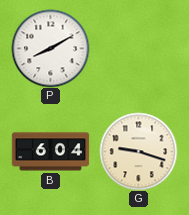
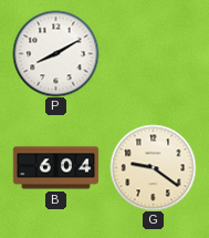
G: 9:18 -> 9:21 (153, 167)
